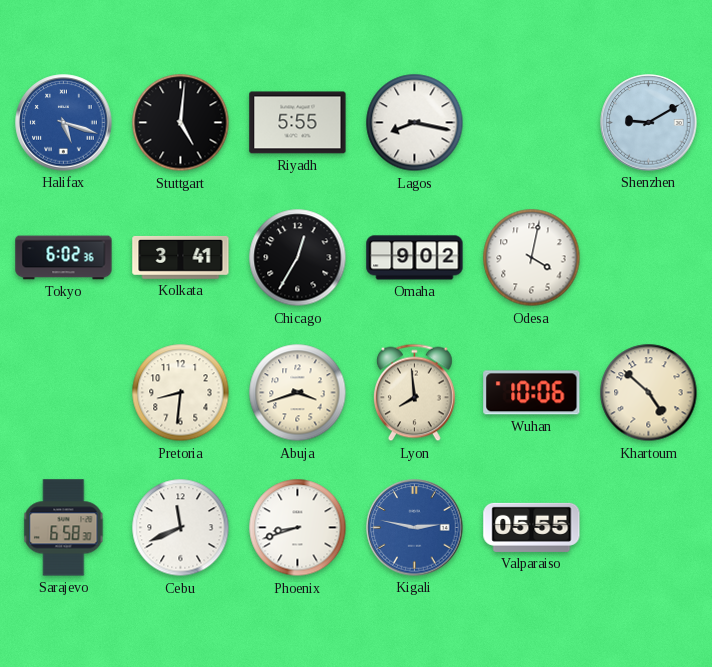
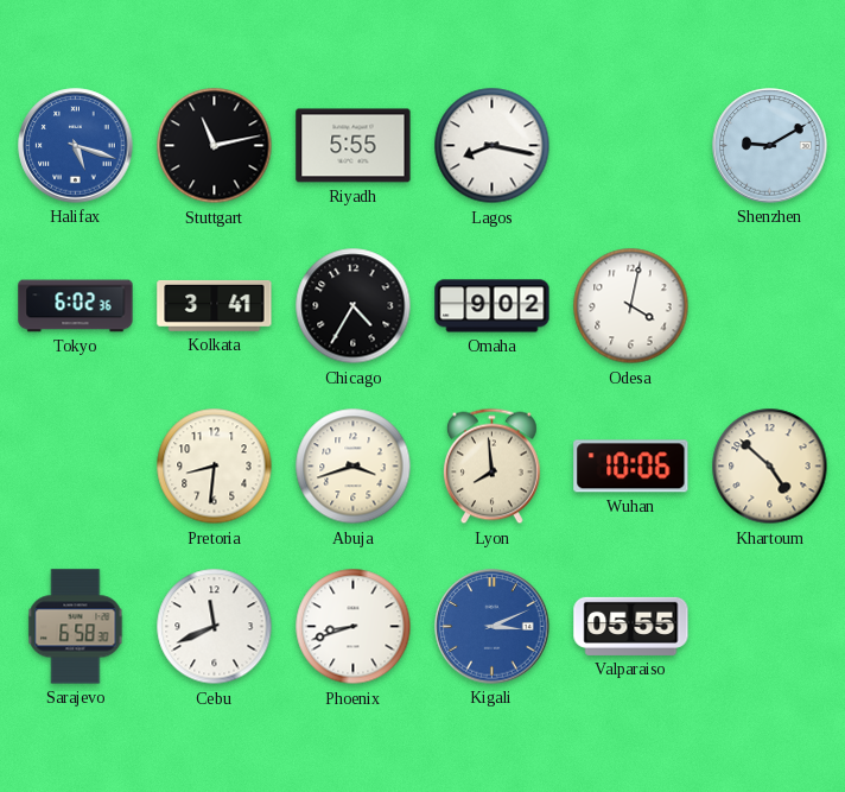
Stuttgart: 5:01 -> 11:13 (215, 146)
Chicago: 12:35 -> 4:35 (354, 306)
Kigali: 2:47 -> 3:11 (493, 627)
